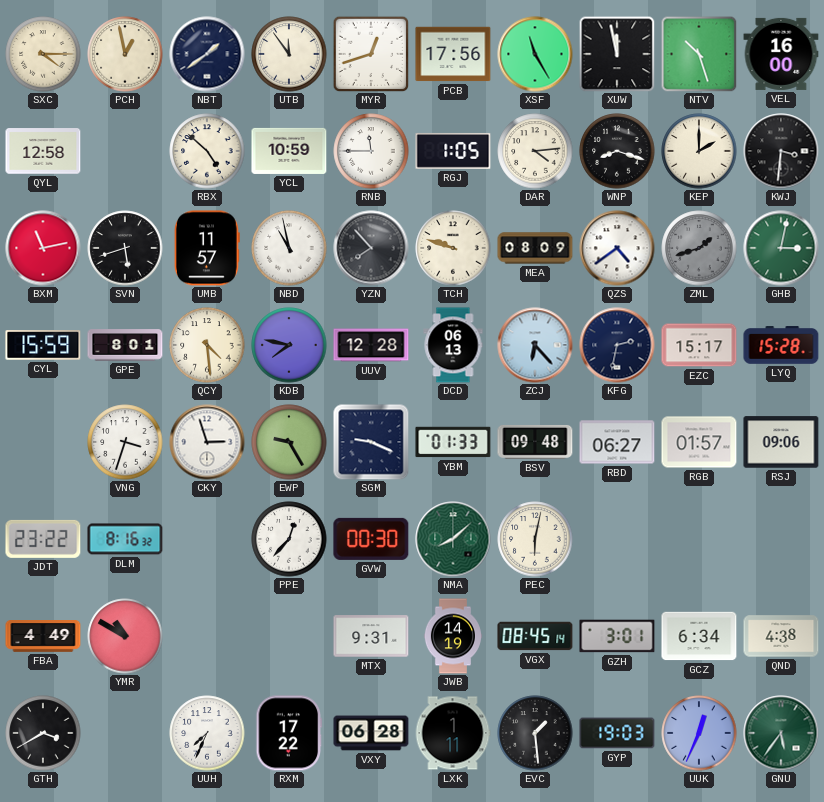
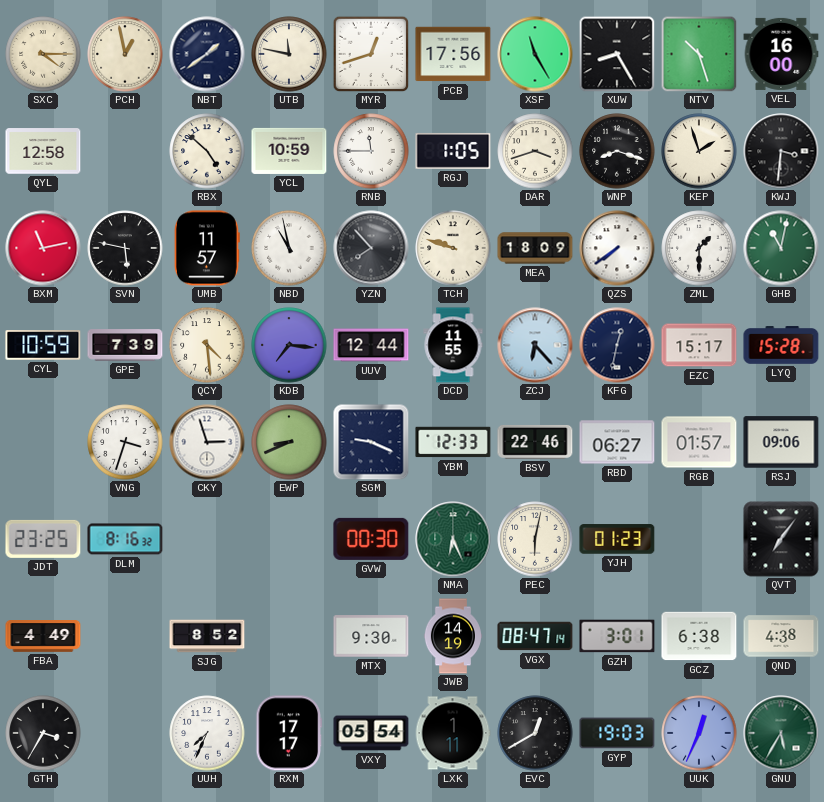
UTB: 11:54 -> 11:47 (289, 54)
XUW: 11:58 -> 8:25 (617, 54)
DAR: 4:14 -> 3:42 (535, 151)
KEP: 2:00 -> 1:57 (699, 151)
SVN: 5:42 -> 5:47 (125, 248)
MEA: 08:09 -> 18:09 (535, 248)
QZS: 4:39 -> 7:39 (617, 248)
ZML: 1:42 -> 1:30 (699, 248)
ZML dial: grey -> white (699, 248)
GHB: 3:02 -> 11:02 (781, 248)
CYL: 15:59 -> 10:59 (43, 345)
GPE: 8:01 -> 7:39 (125, 345)
KDB: 7:47 -> 7:16 (289, 345)
UUV: 12:28 -> 12:44 (371, 345)
DCD: 06:13 -> 11:55 (453, 345)
KFG: 2:32 -> 12:32 (617, 345)
EWP: 9:25 -> 8:41 (289, 442)
YBM: 01:33 -> 12:33 (453, 442)
BSV: 09:48 -> 22:46 (535, 442)
JDT: 23:22 -> 23:25 (43, 539)
PPE: 12:37 -> none (289, 539)
NMA: 8:08 -> 6:26 (453, 539)
YJH: none -> 01:23 (617, 539)
QVT: none -> 7:06 (781, 539)
YMR: 10:50 -> none (125, 636)
SJG: none -> 8:52 (207, 636)
MTX: 9:31 -> 9:30 (371, 636)
VGX: 08:45 -> 08:47 (535, 636)
GCZ: 6:34 -> 6:38 (699, 636)
GTH: 3:40 -> 3:35 (43, 733)
RXM: 17:22 -> 17:17 (289, 733)
VXY: 06:28 -> 05:54 (371, 733)
EVC: 1:29 -> 12:40 (535, 733)
GNU: 5:36 -> 5:35 (781, 733)
